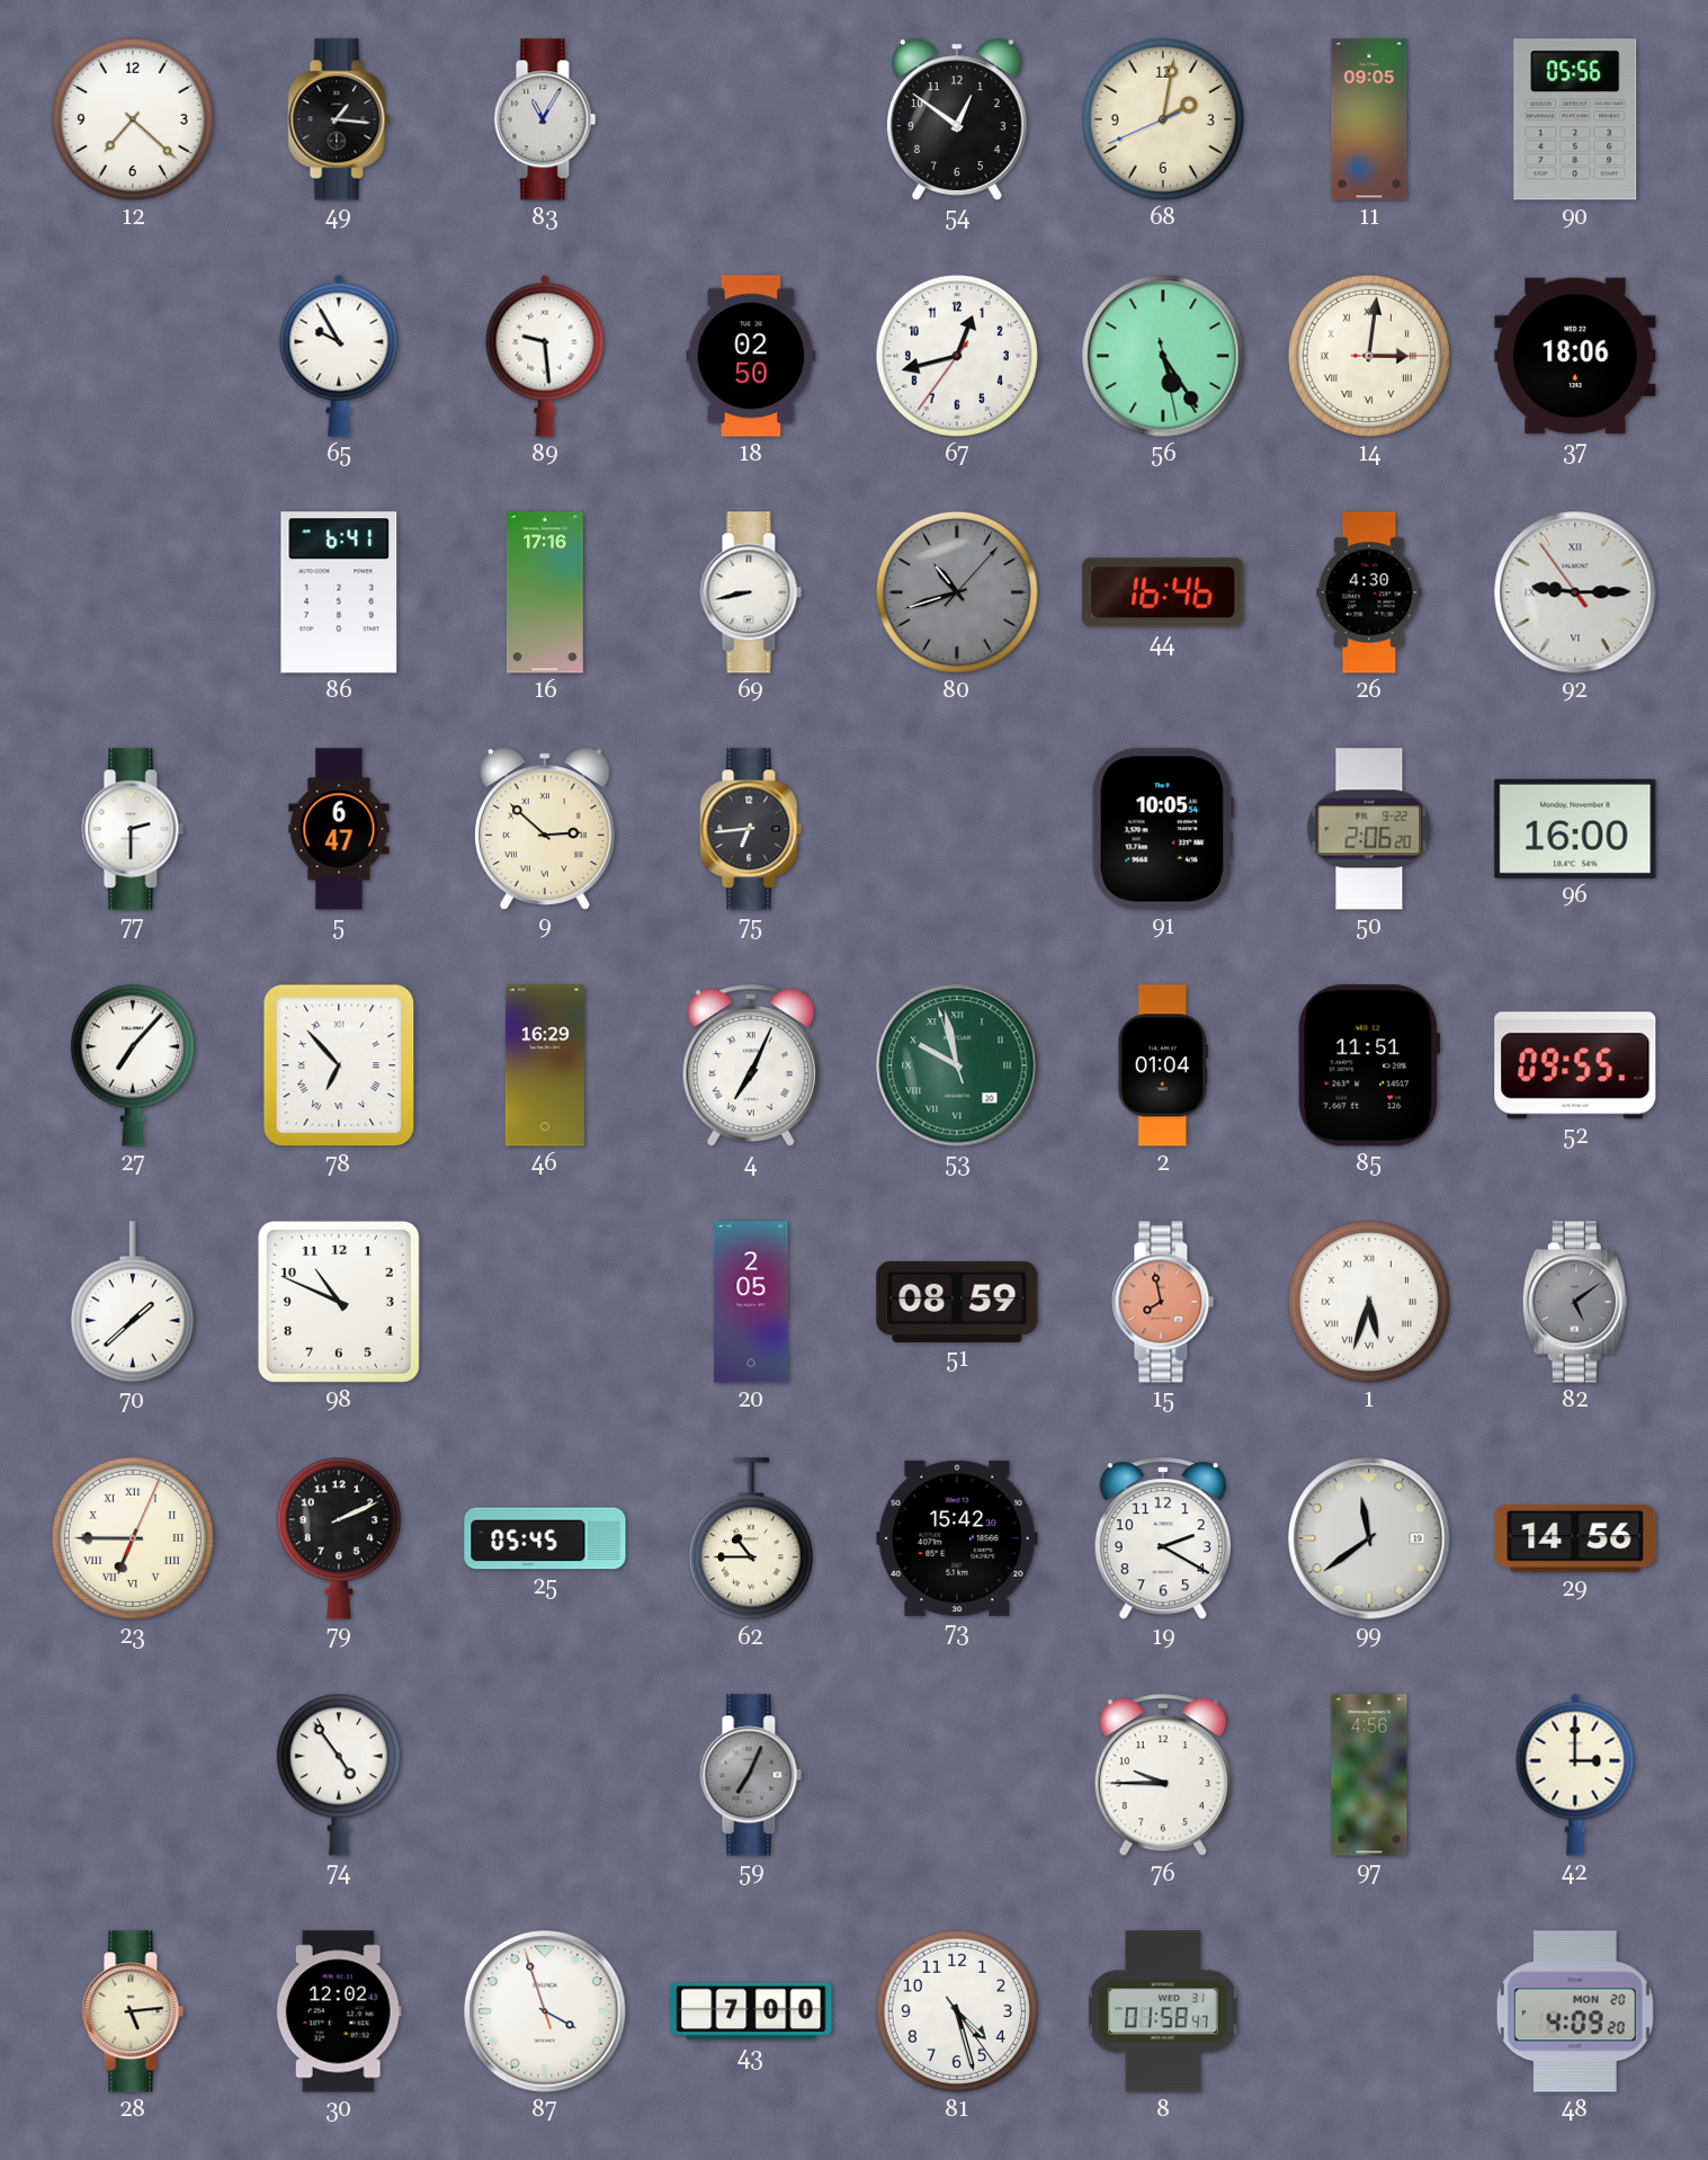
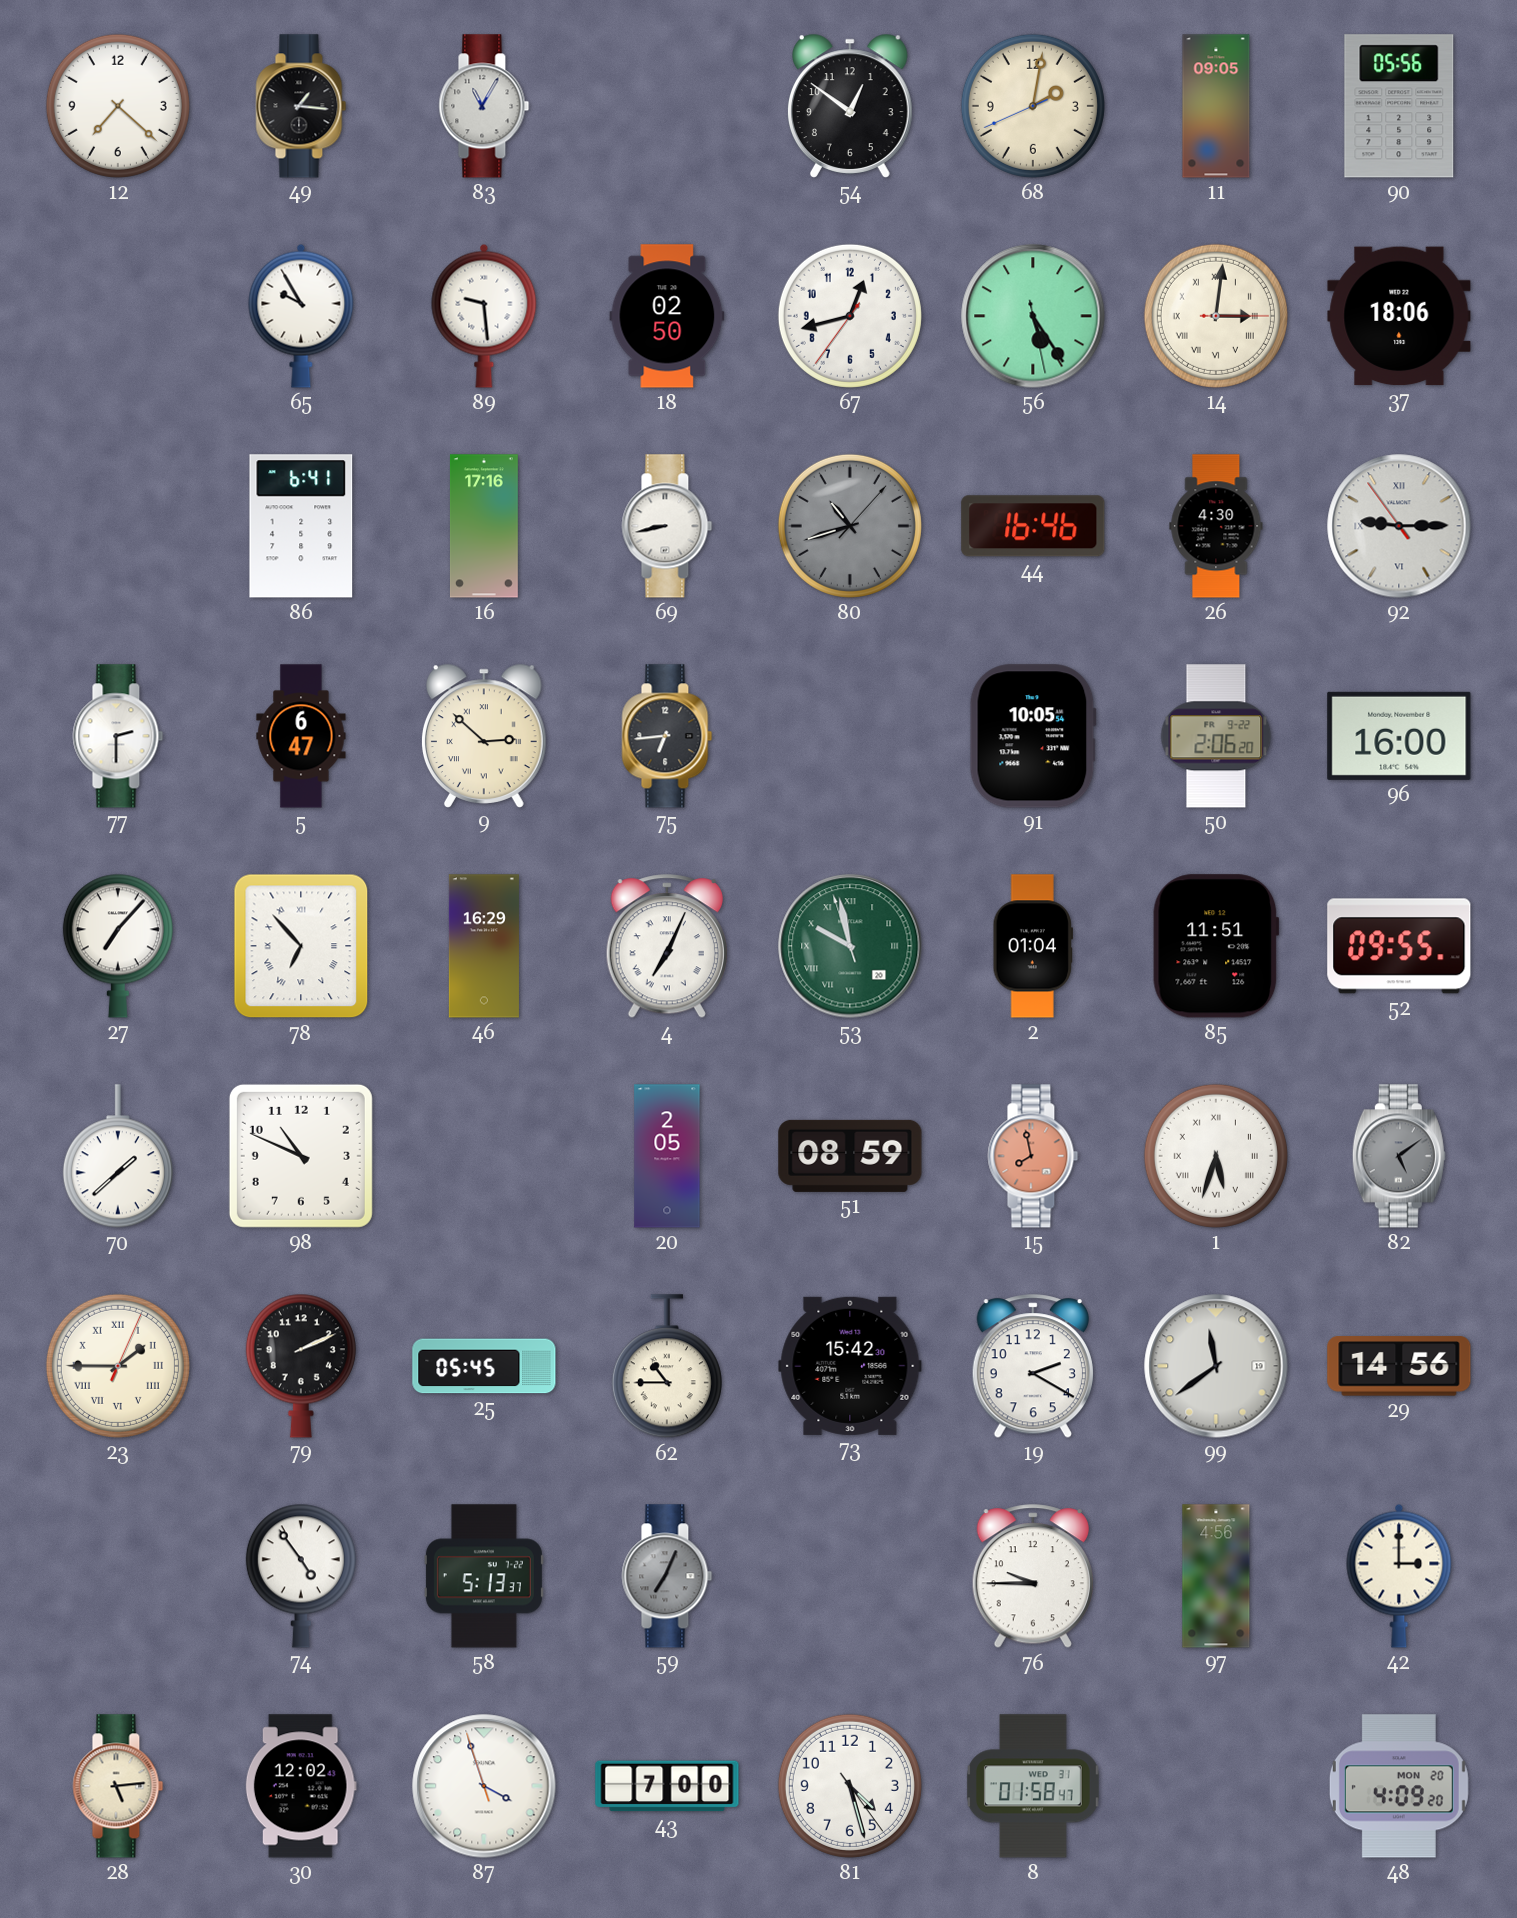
23: 6:45 -> 1:45 (118, 1366)
58: none -> 5:13 (484, 1576)
